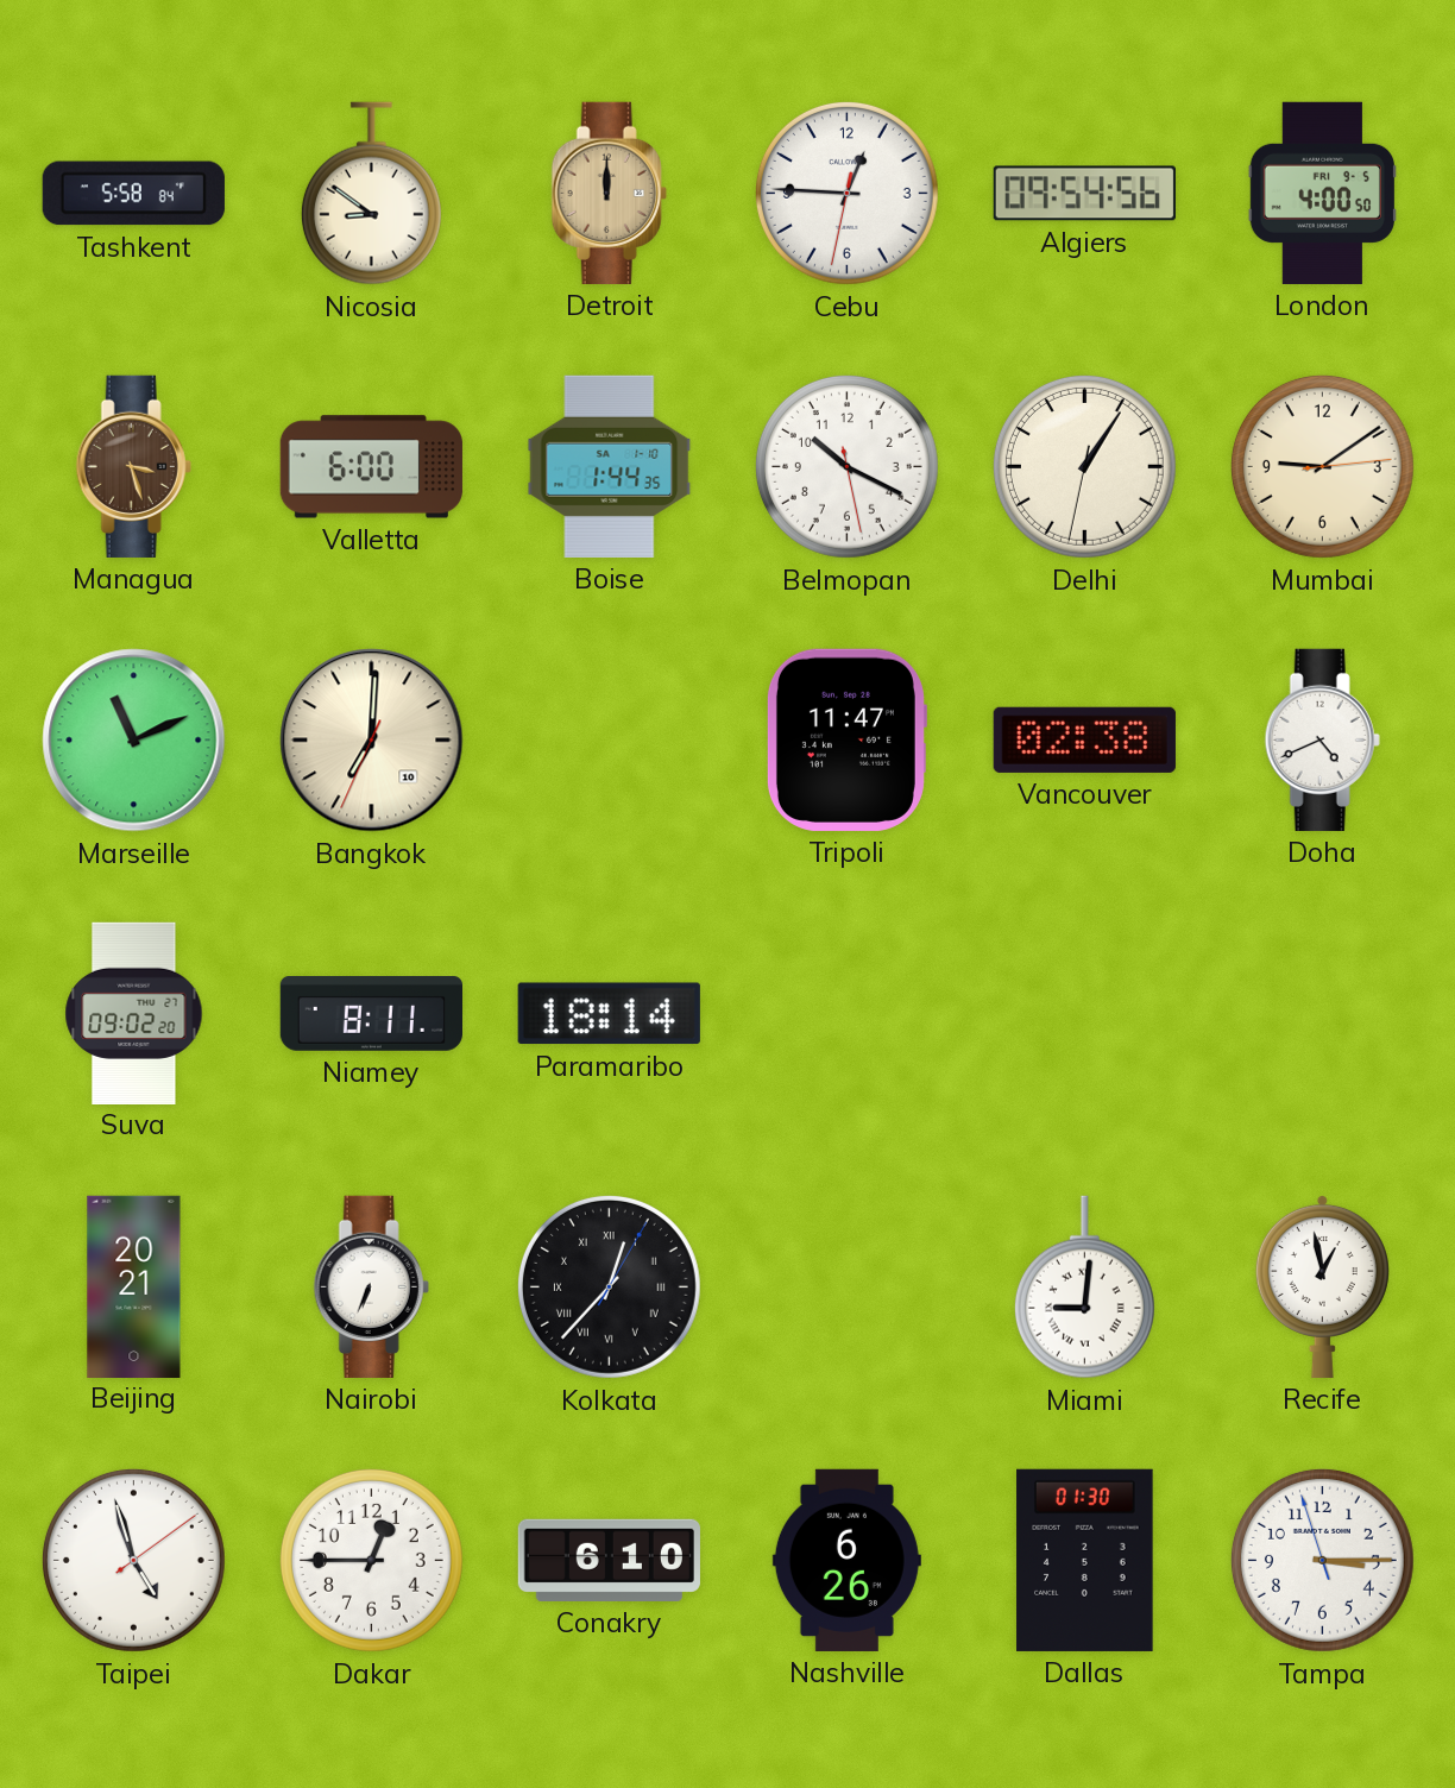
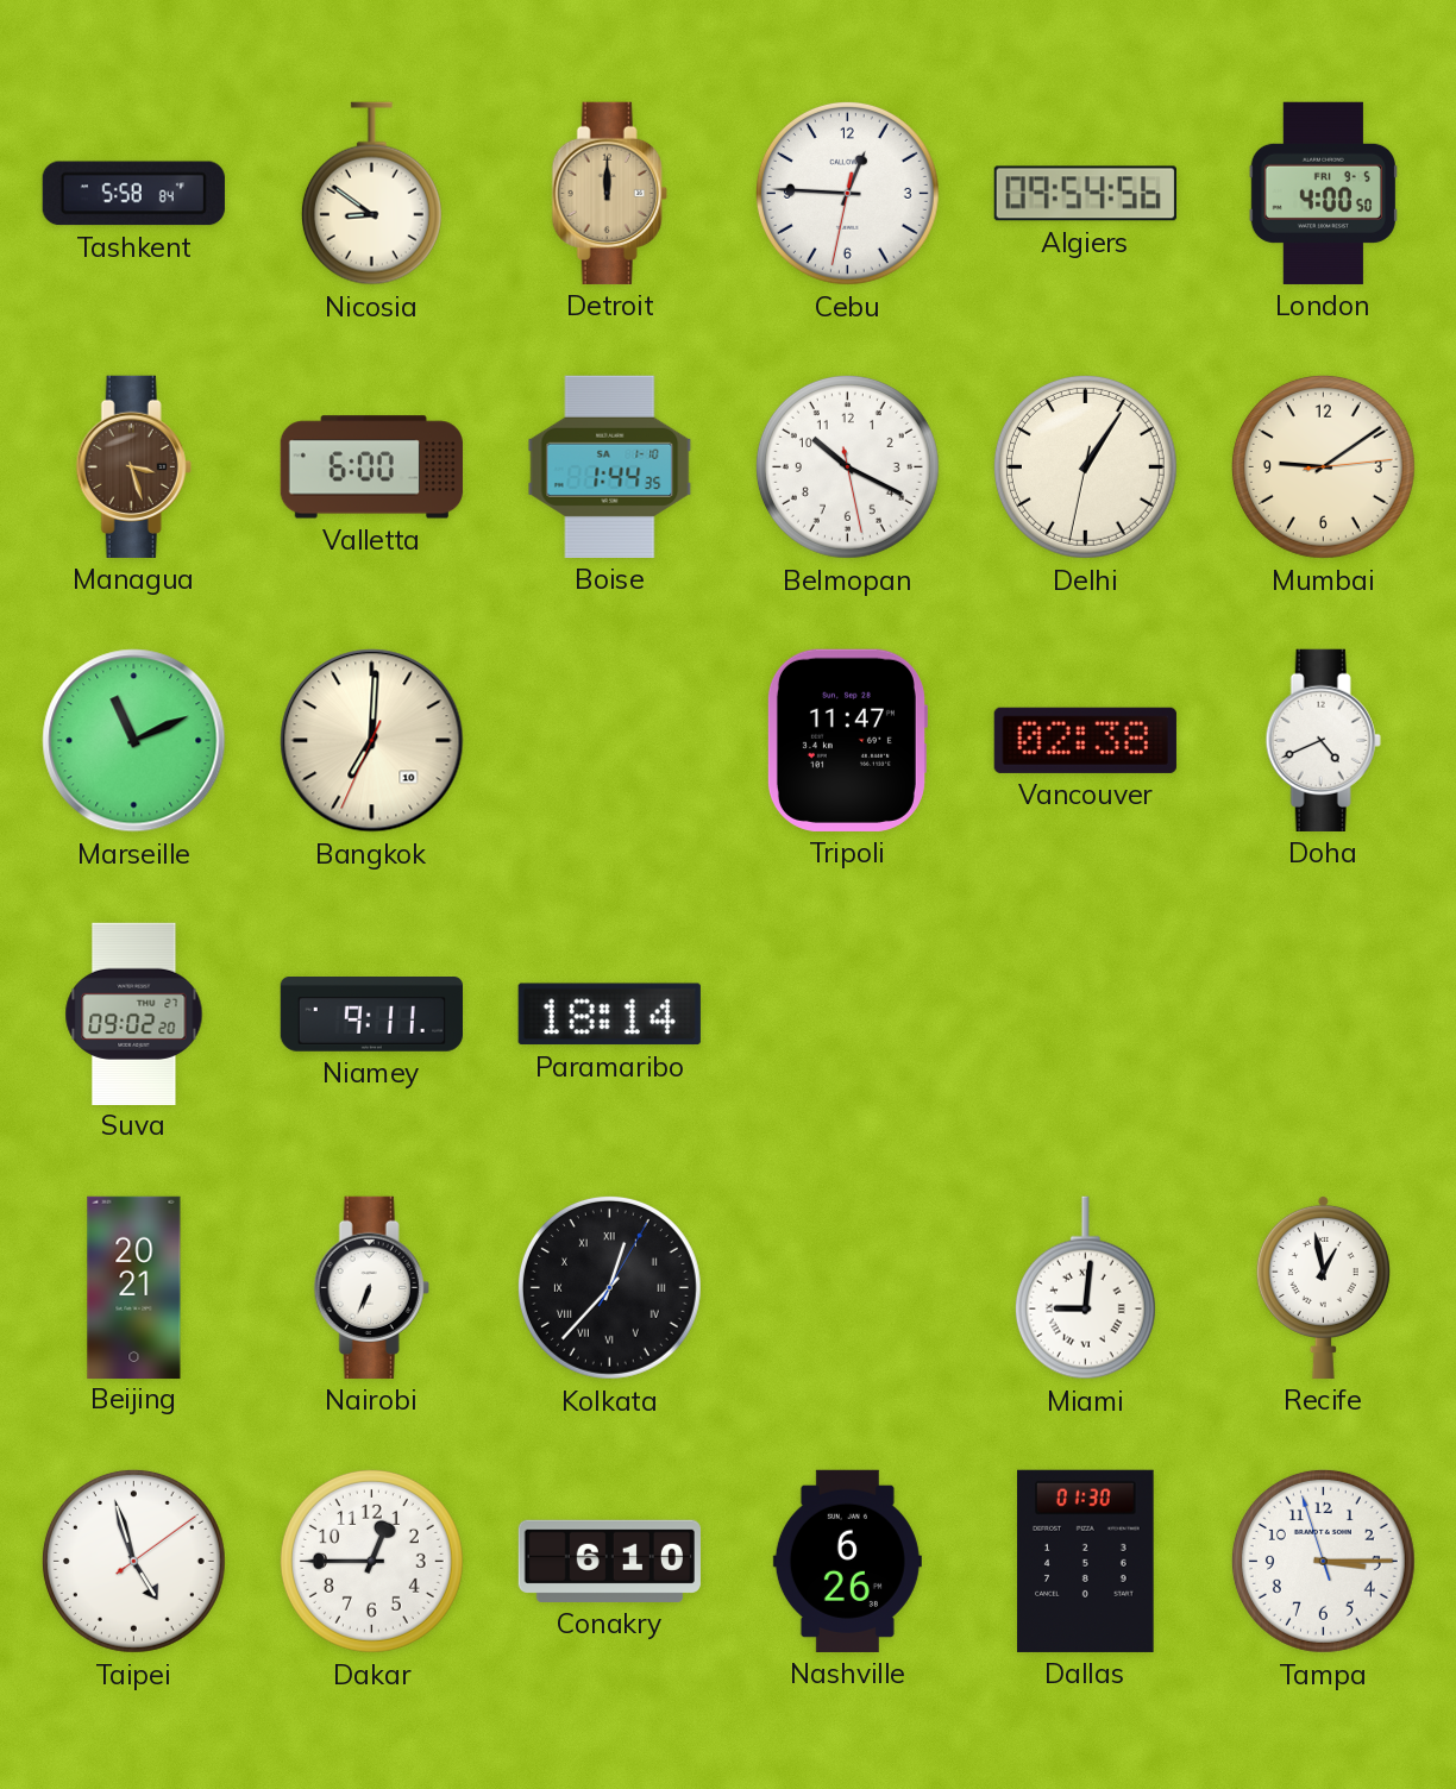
Niamey: 8:11 -> 9:11 (371, 1015)
